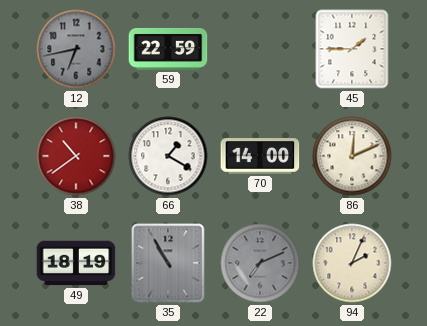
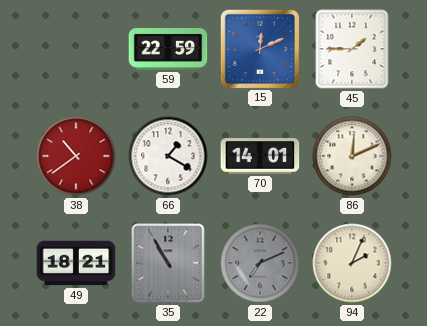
12: 6:43 -> none (76, 49)
15: none -> 12:11 (259, 48)
70: 14:00 -> 14:01 (260, 156)
49: 18:19 -> 18:21 (76, 263)
